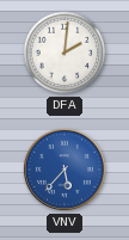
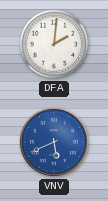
VNV: 5:37 -> 5:41 (54, 142)
